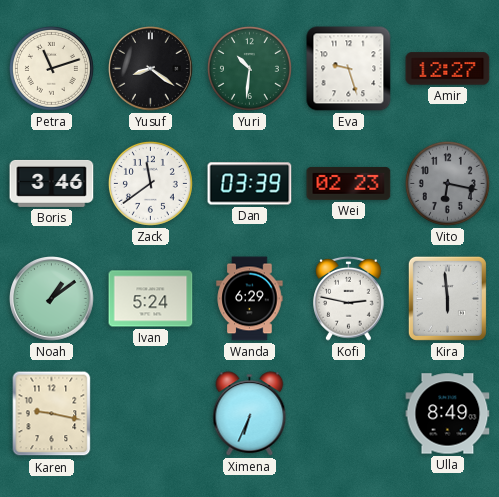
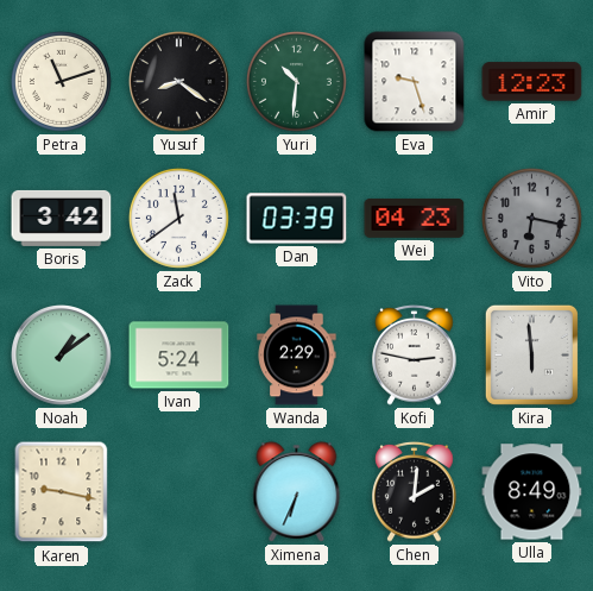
Amir: 12:27 -> 12:23 (532, 82)
Boris: 3:46 -> 3:42 (62, 218)
Wei: 02:23 -> 04:23 (415, 218)
Wanda: 6:29 -> 2:29 (297, 356)
Chen: none -> 2:01 (415, 491)
